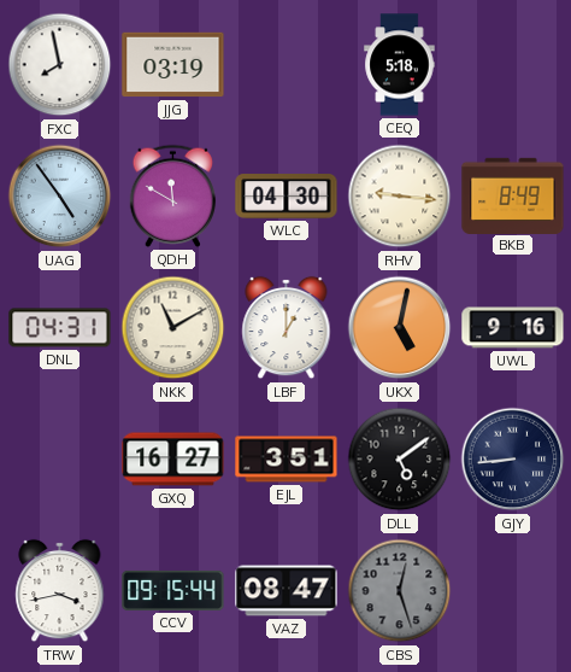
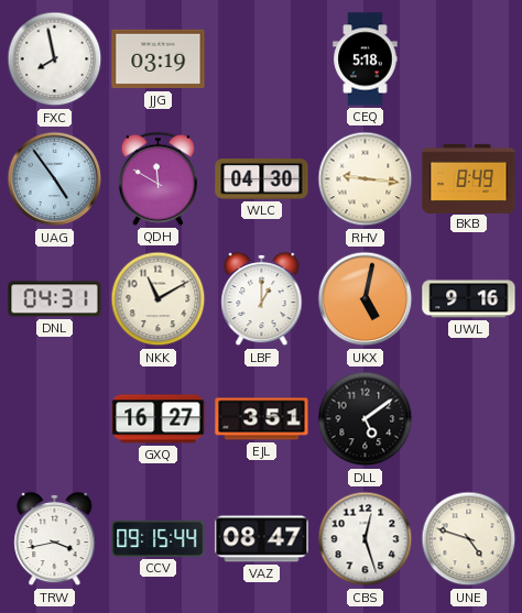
GJY: 8:44 -> none (513, 460)
CBS dial: grey -> white (366, 539)
UNE: none -> 4:48 (469, 539)
